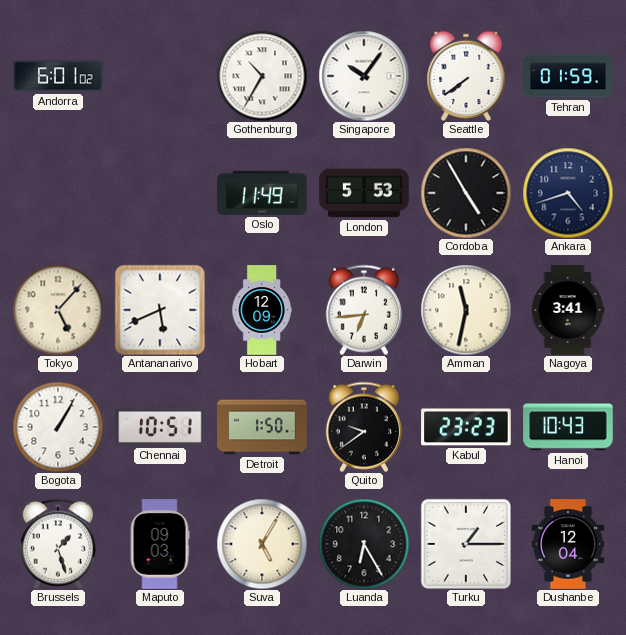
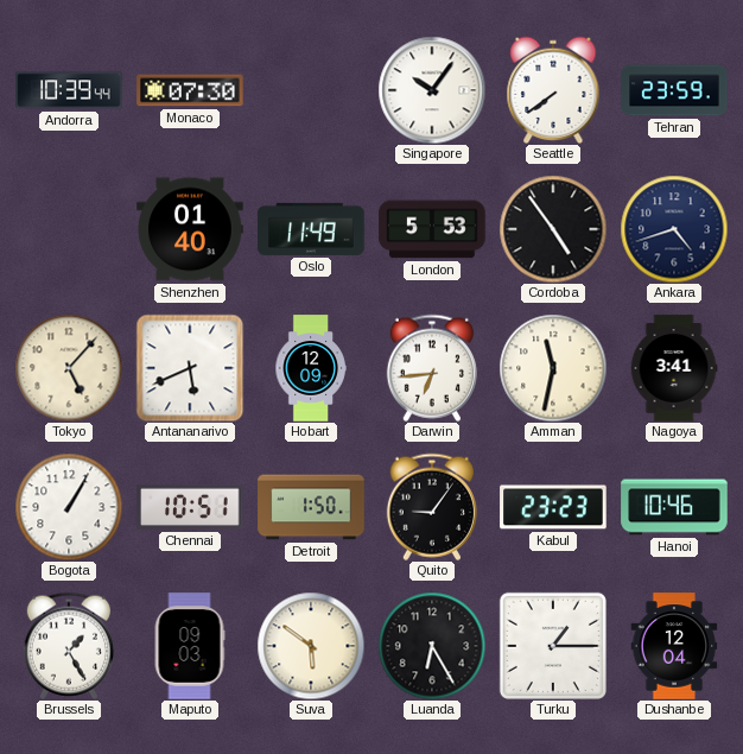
Andorra: 6:01 -> 10:39 (69, 90)
Monaco: none -> 07:30 (190, 90)
Gothenburg: 10:35 -> none (262, 76)
Tehran: 01:59 -> 23:59 (674, 90)
Shenzhen: none -> 01:40 (190, 229)
Cordoba: 4:55 -> 4:54 (553, 229)
Quito: 9:39 -> 9:06 (432, 507)
Hanoi: 10:43 -> 10:46 (674, 507)
Brussels: 1:27 -> 1:25 (69, 646)
Suva: 5:05 -> 5:51 (311, 646)
